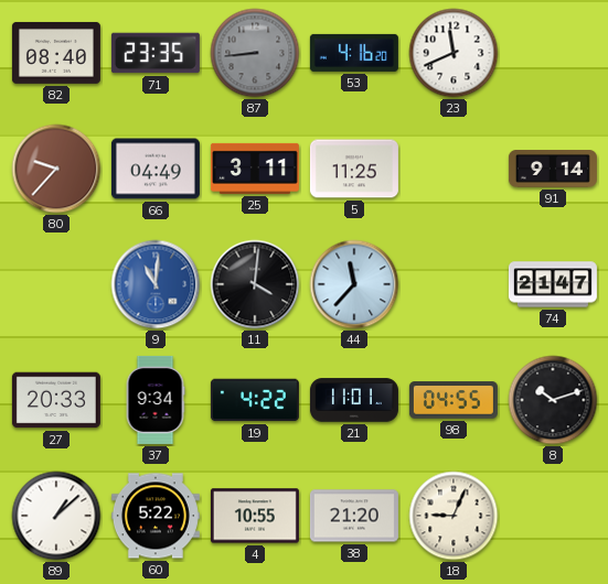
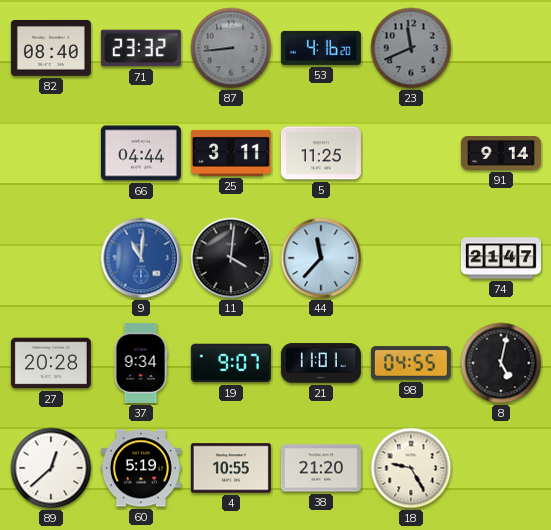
71: 23:35 -> 23:32 (141, 48)
23 dial: white -> grey (411, 48)
80: 9:37 -> none (56, 169)
66: 04:49 -> 04:44 (141, 153)
27: 20:33 -> 20:28 (51, 363)
19: 4:22 -> 9:07 (231, 363)
8: 10:12 -> 5:02 (501, 363)
89: 1:08 -> 12:38 (51, 468)
60: 5:22 -> 5:19 (141, 468)
18: 9:04 -> 9:25 (411, 468)
